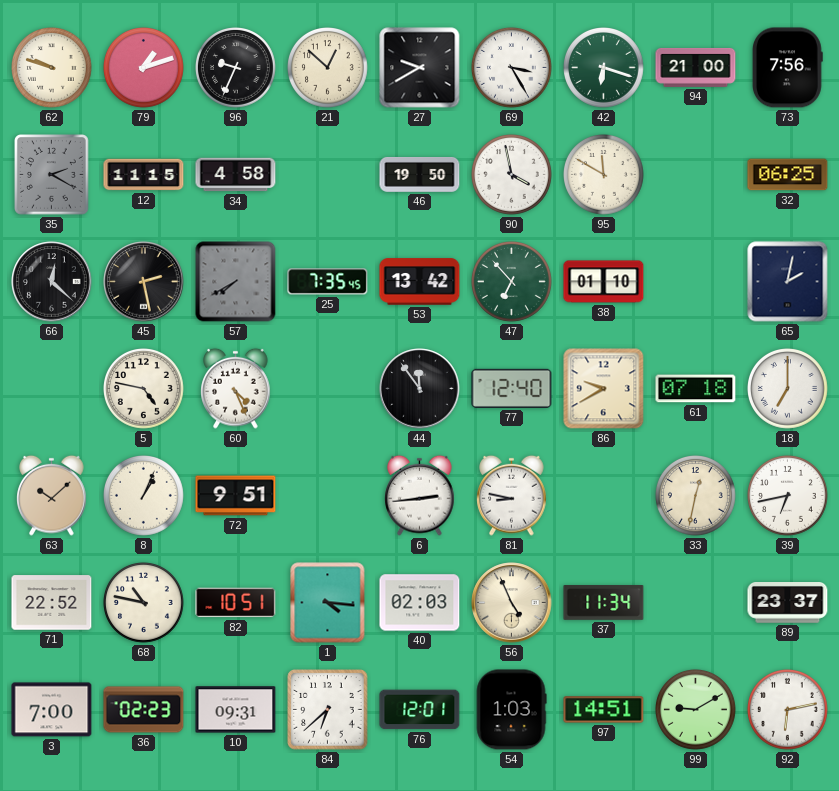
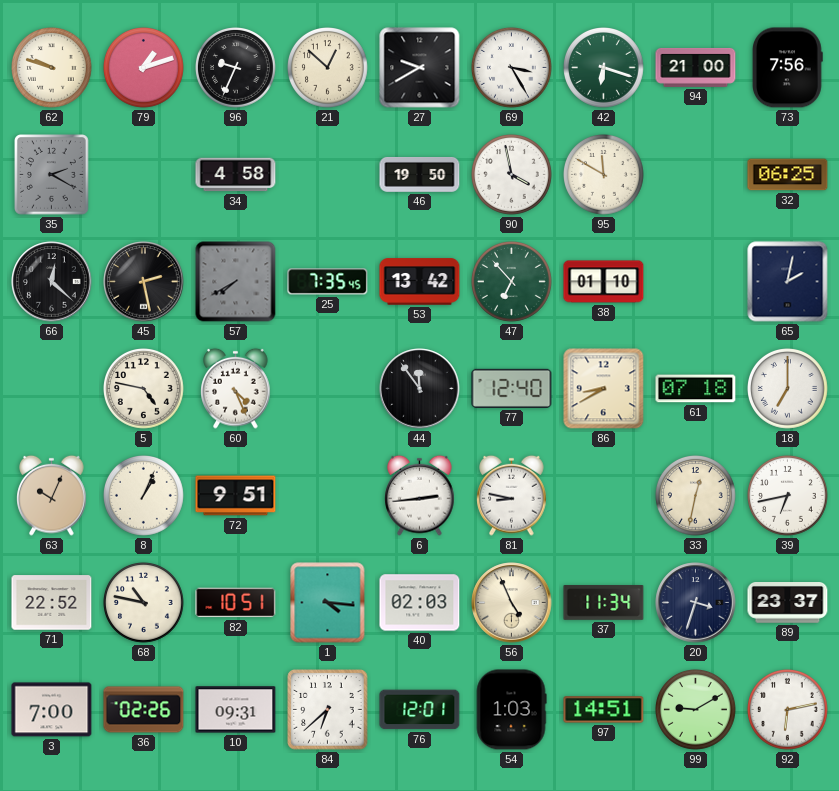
12: 11:15 -> none (144, 175)
86: 9:40 -> 8:40 (604, 389)
63: 10:08 -> 10:04 (52, 495)
20: none -> 3:33 (696, 603)
36: 02:23 -> 02:26 (144, 710)
